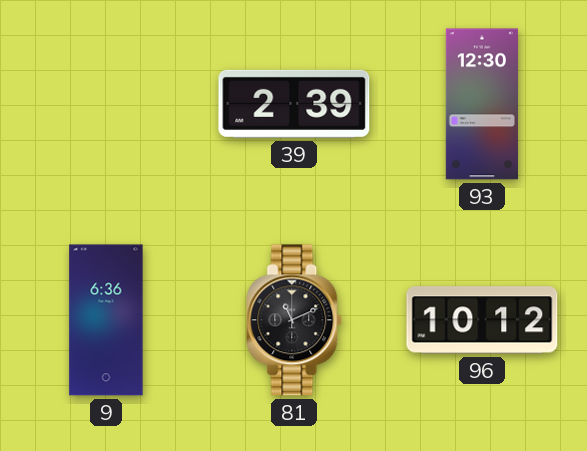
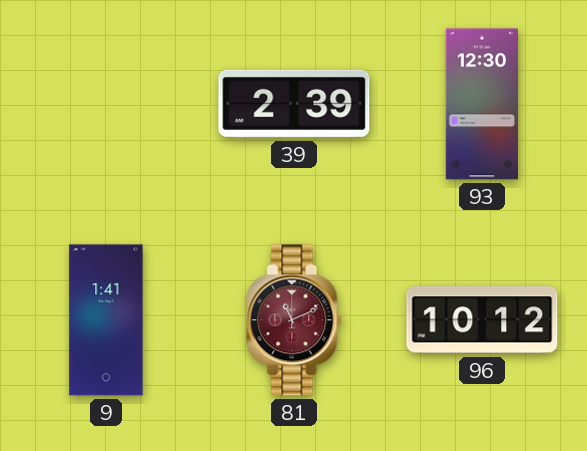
9: 6:36 -> 1:41 (106, 320)
81 dial: black -> burgundy (295, 320)
